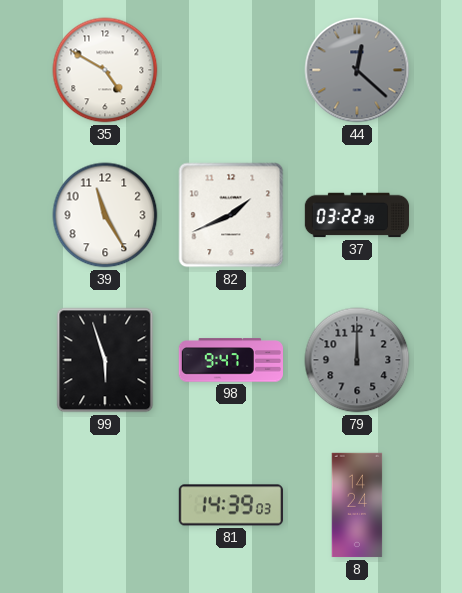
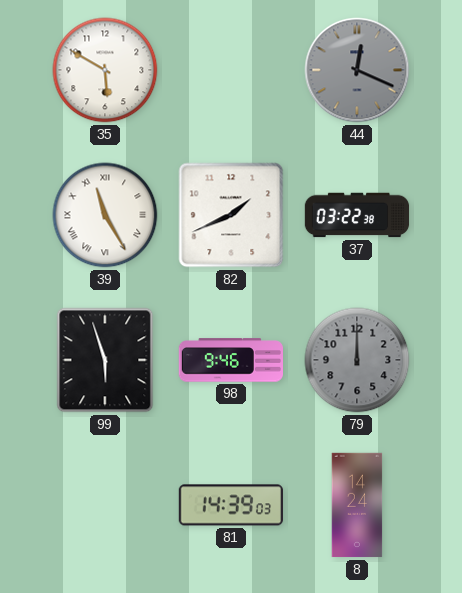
35: 4:50 -> 5:50 (105, 70)
44: 12:22 -> 12:19 (357, 70)
39 numerals: Arabic -> Roman (105, 215)
98: 9:47 -> 9:46 (230, 360)
